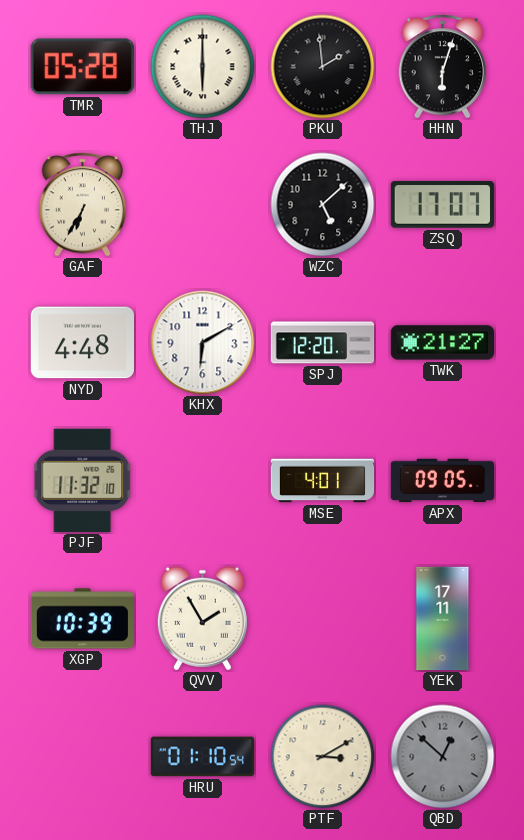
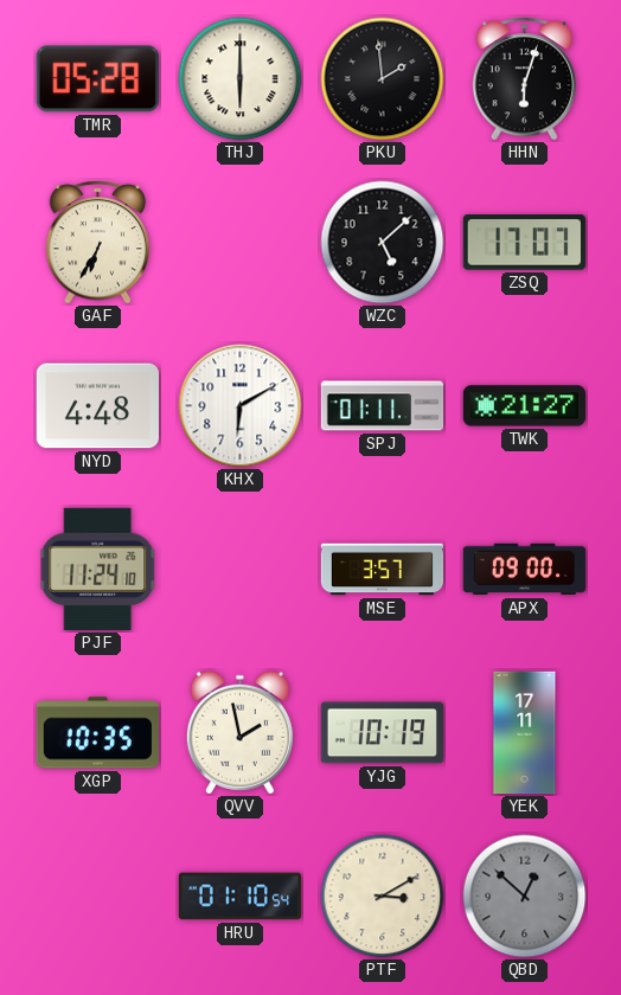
SPJ: 12:20 -> 01:11 (383, 406)
PJF: 11:32 -> 11:24 (98, 569)
MSE: 4:01 -> 3:57 (383, 570)
APX: 09:05 -> 09:00 (524, 570)
XGP: 10:39 -> 10:35 (97, 733)
QVV: 1:55 -> 1:58 (239, 733)
YJG: none -> 10:19 (382, 733)
